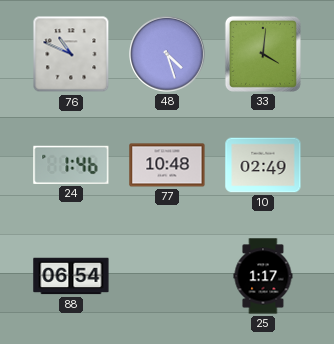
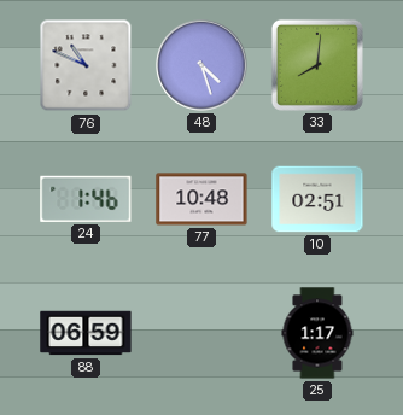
33: 4:01 -> 8:01 (317, 65)
10: 02:49 -> 02:51 (317, 199)
88: 06:54 -> 06:59 (86, 333)
